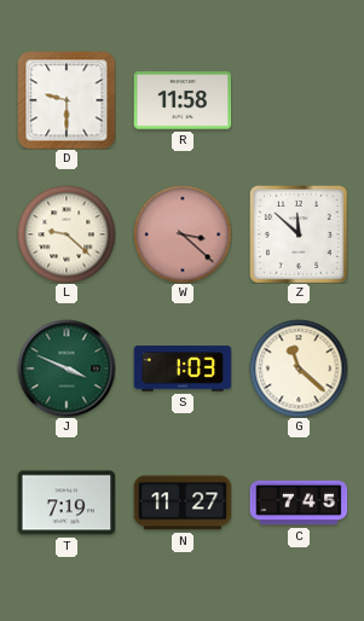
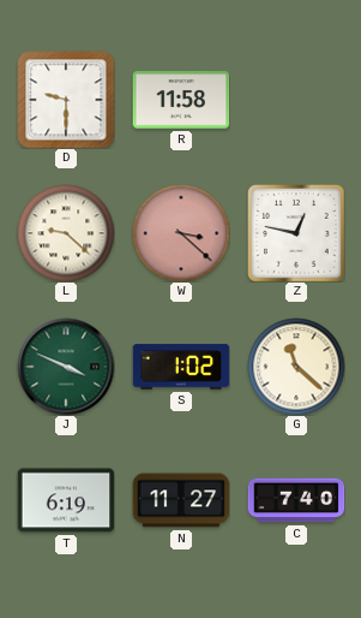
Z: 11:52 -> 12:47 (296, 233)
S: 1:03 -> 1:02 (181, 367)
T: 7:19 -> 6:19 (66, 500)
C: 7:45 -> 7:40 (296, 500)
